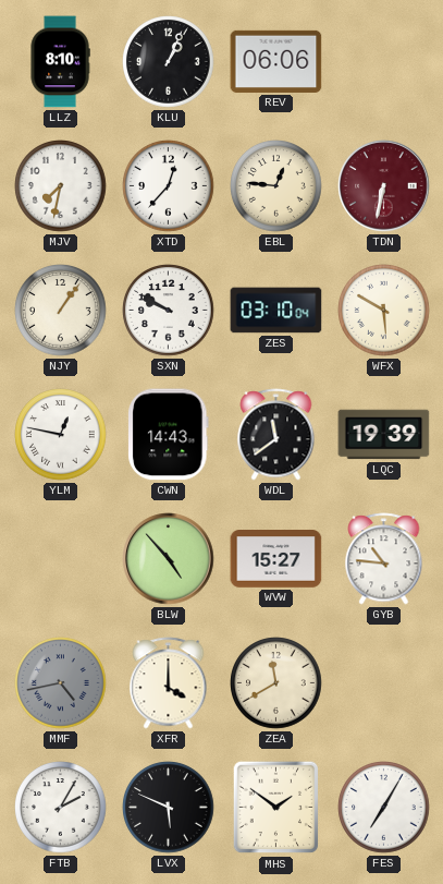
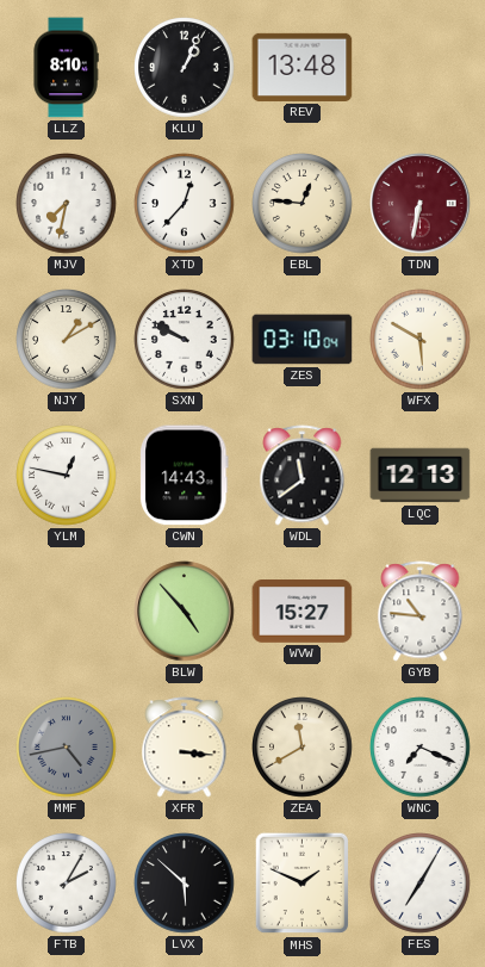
REV: 06:06 -> 13:48 (303, 67)
NJY: 1:06 -> 1:10 (67, 340)
LQC: 19:39 -> 12:13 (421, 476)
XFR: 4:00 -> 3:16 (185, 748)
WNC: none -> 7:19 (421, 748)
LVX: 5:49 -> 5:52 (185, 884)
MHS: 1:51 -> 1:49 (303, 884)
